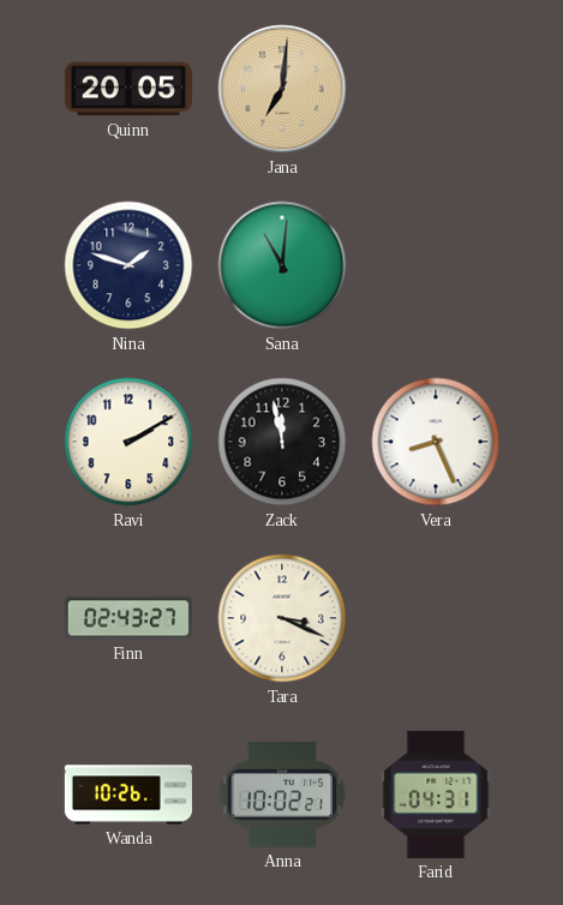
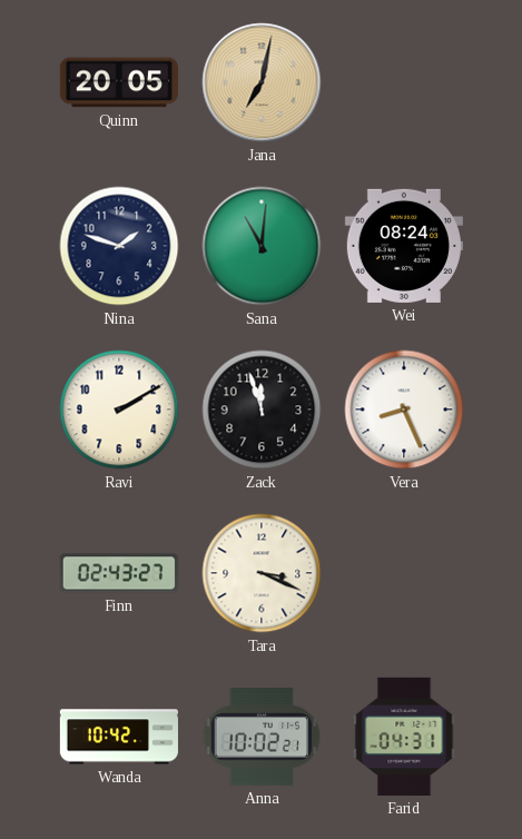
Jana: 7:01 -> 7:02 (262, 82)
Wei: none -> 08:24 (404, 246)
Zack: 11:58 -> 11:57 (262, 409)
Wanda: 10:26 -> 10:42 (119, 737)
